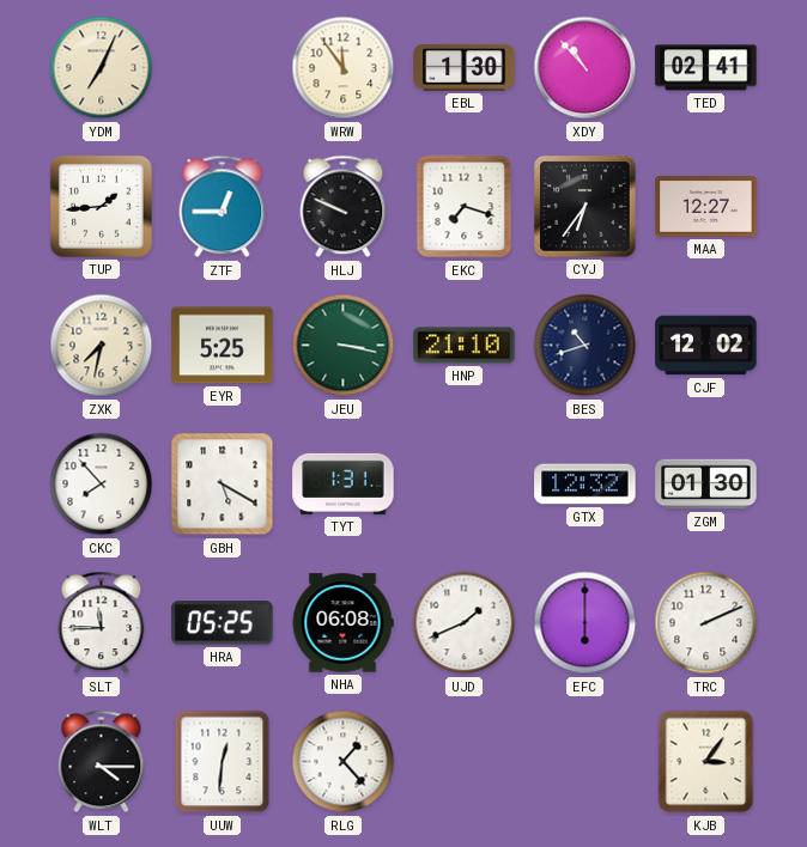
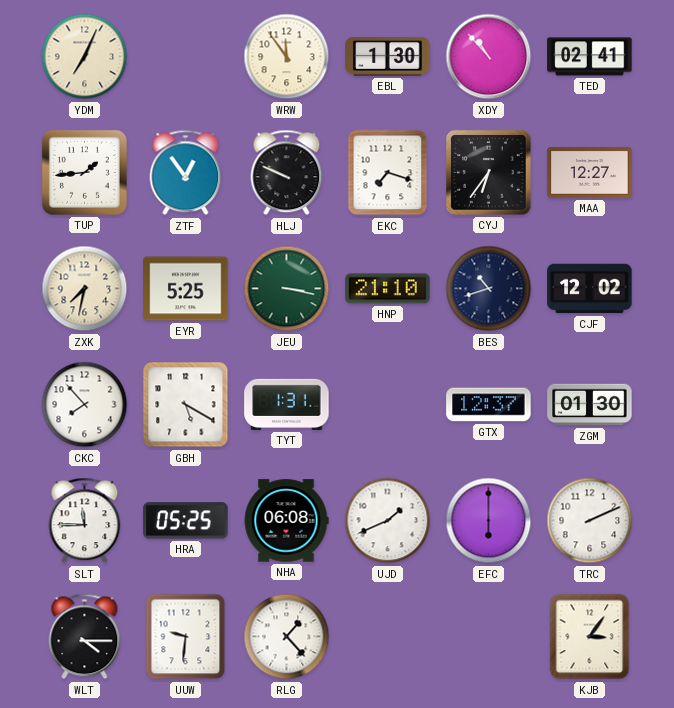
ZTF: 12:45 -> 12:54 (186, 173)
GTX: 12:32 -> 12:37 (489, 405)
UUW: 12:31 -> 9:31 (186, 637)
